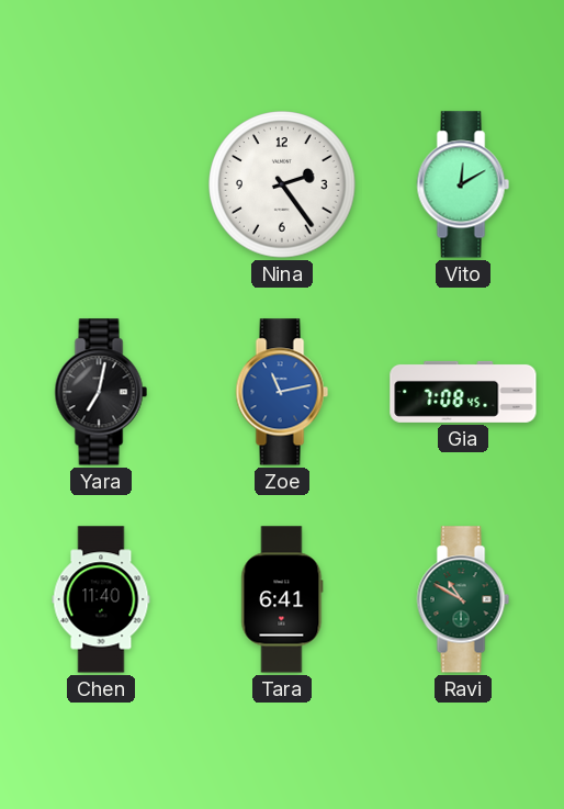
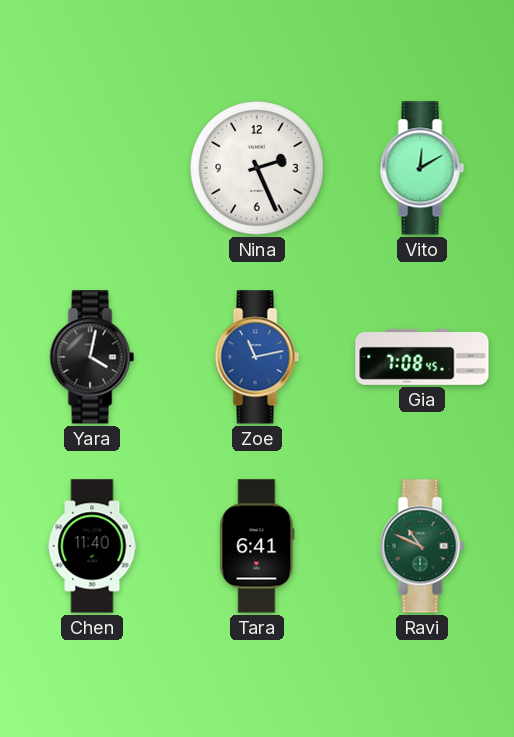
Nina: 2:24 -> 2:26 (257, 168)
Yara: 7:02 -> 4:02 (92, 357)
Ravi: 10:50 -> 10:49 (422, 546)
